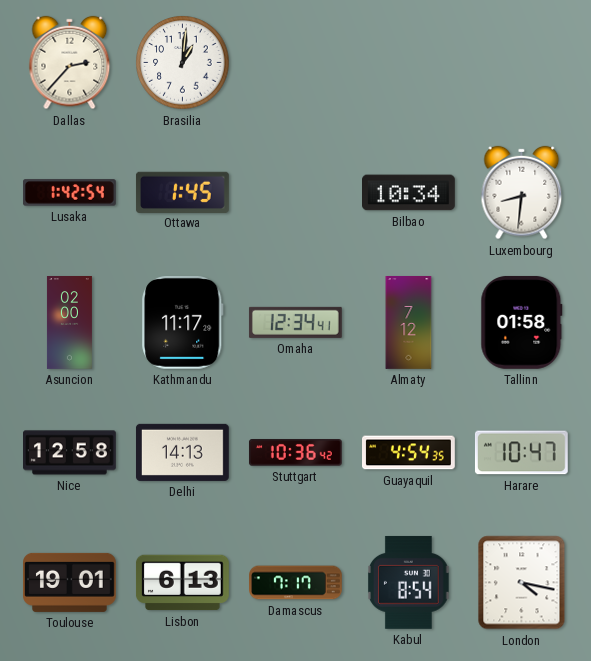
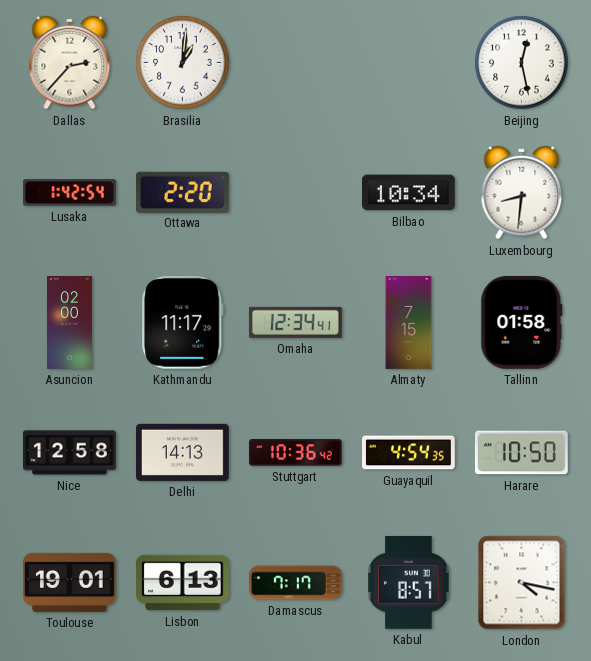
Beijing: none -> 12:28 (522, 63)
Ottawa: 1:45 -> 2:20 (182, 192)
Almaty: 7:12 -> 7:15 (409, 323)
Harare: 10:47 -> 10:50 (521, 453)
Kabul: 8:54 -> 8:57 (409, 582)
